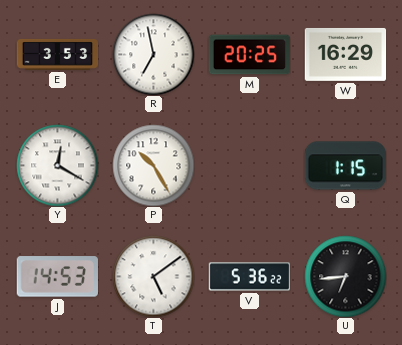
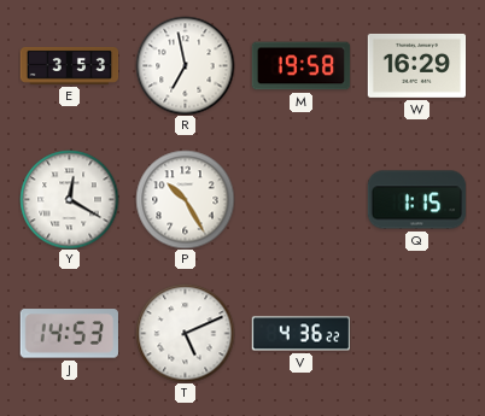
M: 20:25 -> 19:58 (300, 66)
T: 5:09 -> 5:11 (185, 333)
V: 5:36 -> 4:36 (300, 334)
U: 6:44 -> none (345, 276)
